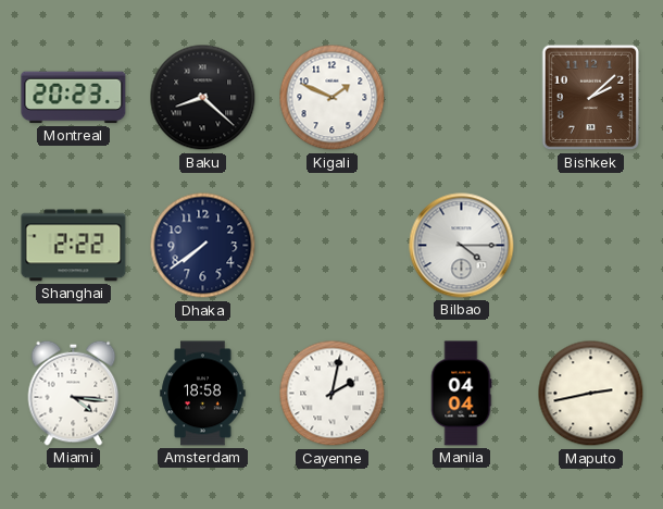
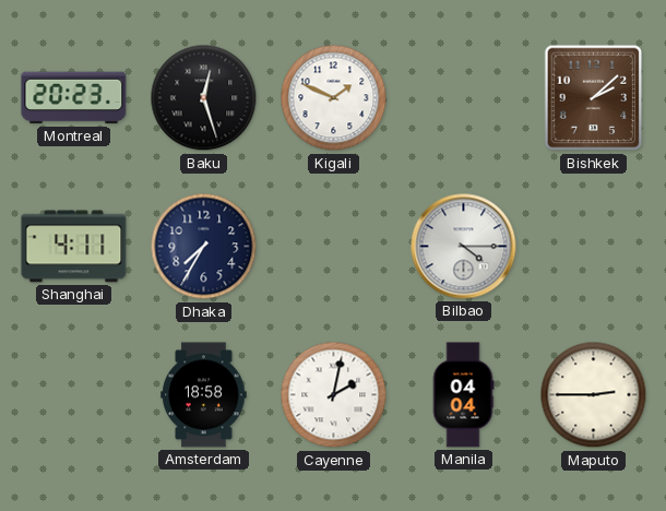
Baku: 8:22 -> 12:27 (204, 98)
Shanghai: 2:22 -> 4:11 (74, 247)
Dhaka: 7:39 -> 7:35 (204, 247)
Miami: 4:16 -> none (74, 393)
Maputo: 2:43 -> 2:45 (594, 395)
